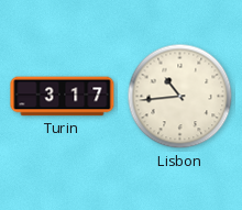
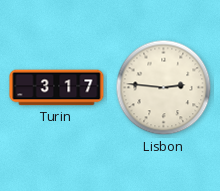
Lisbon: 10:44 -> 2:46 (164, 88)
